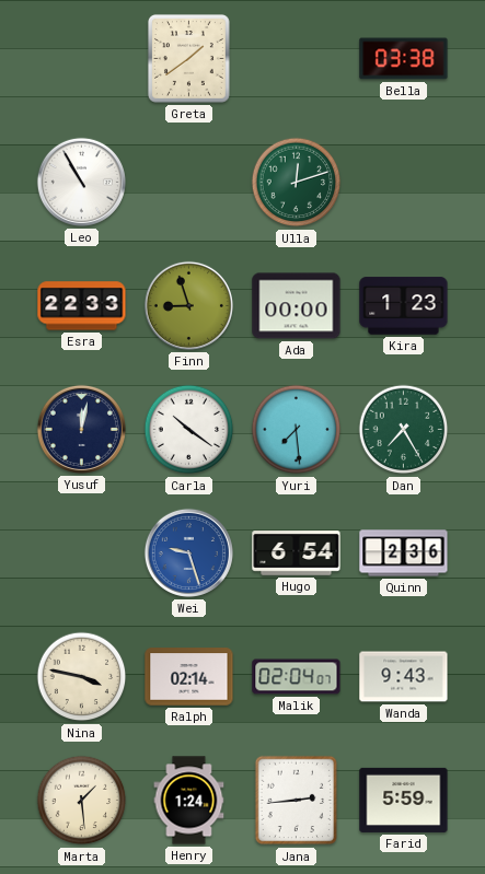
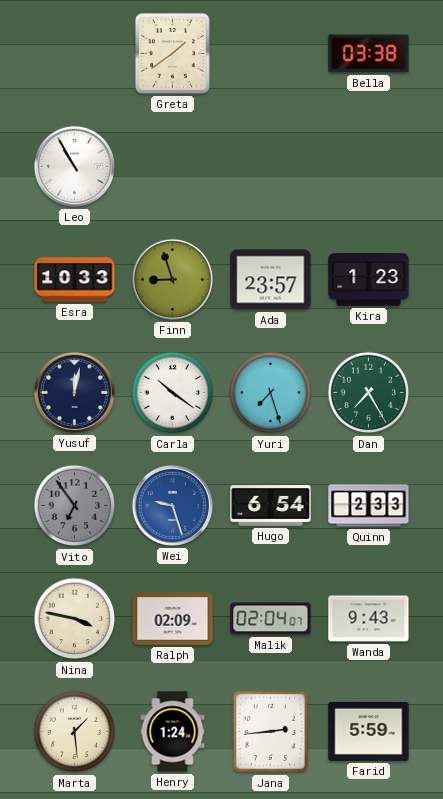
Ulla: 12:12 -> none (297, 183)
Esra: 22:33 -> 10:33 (75, 280)
Ada: 00:00 -> 23:57 (271, 280)
Yuri: 7:29 -> 7:27 (271, 393)
Vito: none -> 6:54 (75, 506)
Quinn: 2:36 -> 2:33 (369, 506)
Ralph: 02:14 -> 02:09 (173, 619)
